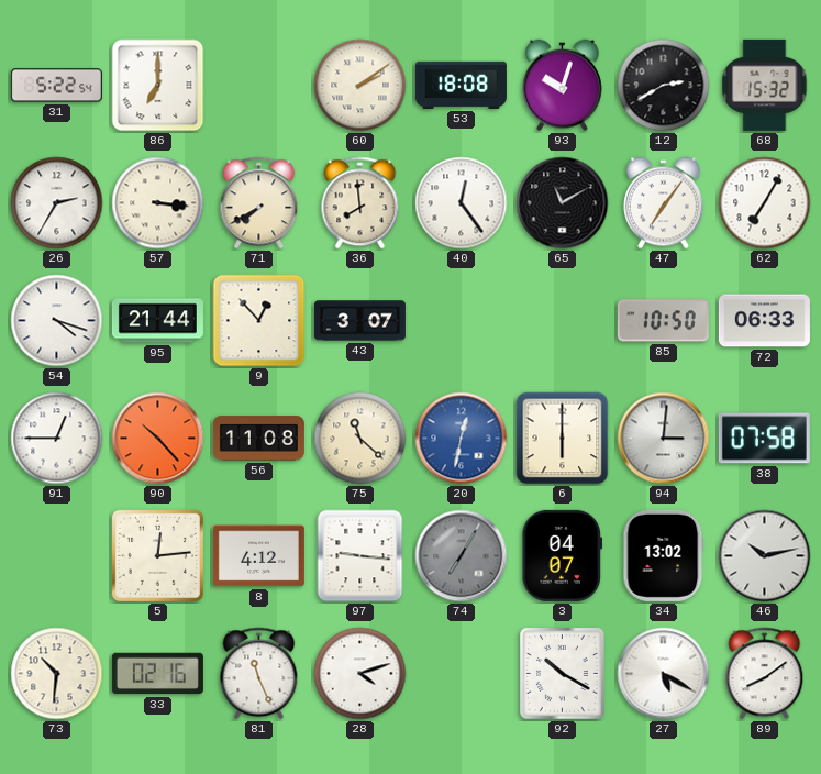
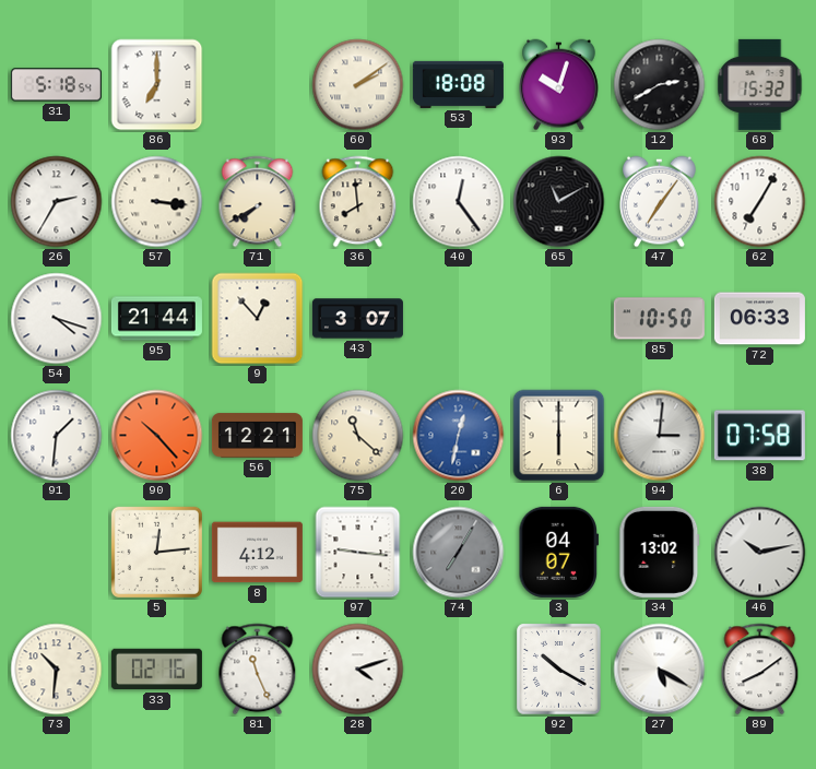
31: 5:22 -> 5:18 (56, 85)
91: 12:45 -> 1:31 (57, 436)
56: 11:08 -> 12:21 (257, 436)
